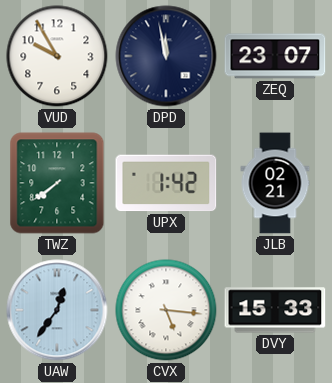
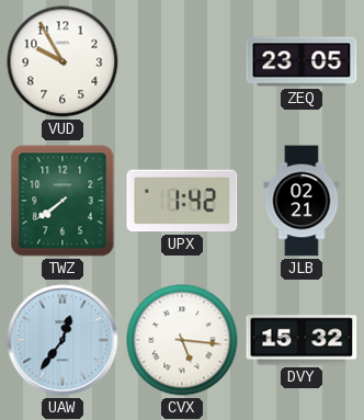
DPD: 11:58 -> none (166, 56)
ZEQ: 23:07 -> 23:05 (302, 61)
DVY: 15:33 -> 15:32 (302, 340)
